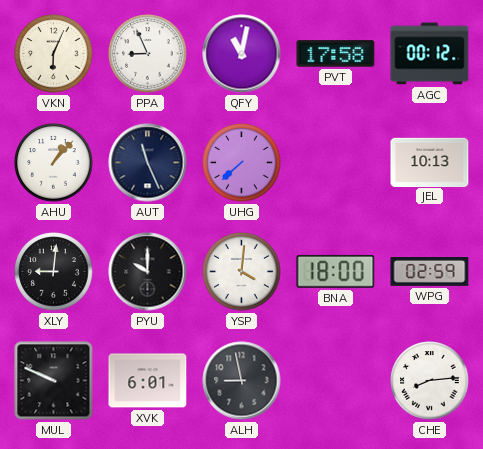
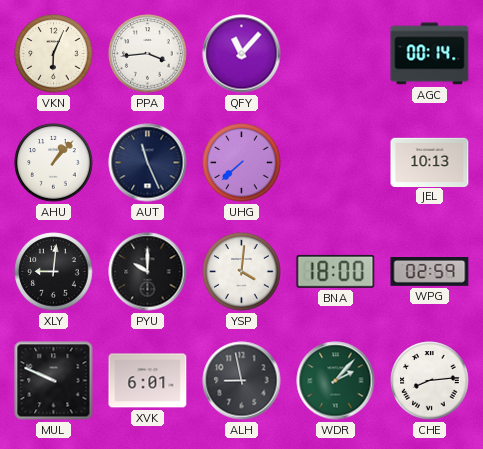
PPA: 8:56 -> 3:44 (148, 54)
QFY: 11:02 -> 11:07 (242, 54)
PVT: 17:58 -> none (336, 54)
AGC: 00:12 -> 00:14 (430, 54)
WDR: none -> 2:07 (336, 381)
